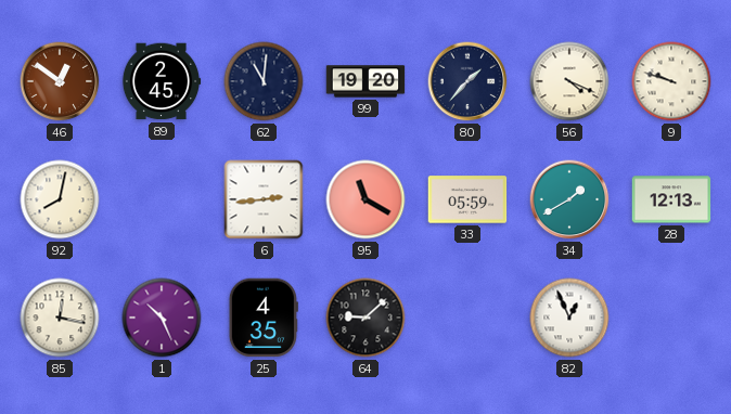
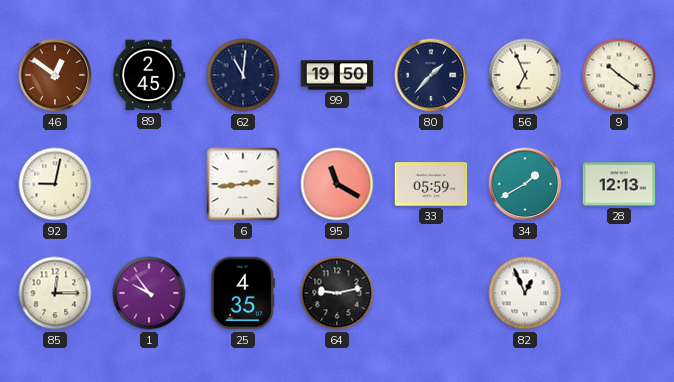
99: 19:20 -> 19:50 (337, 75)
56: 4:19 -> 6:56 (525, 75)
9: 9:48 -> 10:21 (619, 75)
92: 8:02 -> 9:02 (55, 184)
85: 12:17 -> 12:15 (55, 293)
1: 10:26 -> 9:54 (149, 293)
64: 9:08 -> 9:13 (337, 293)
